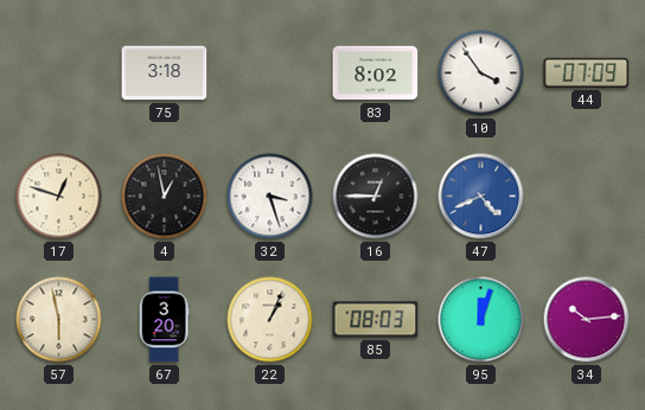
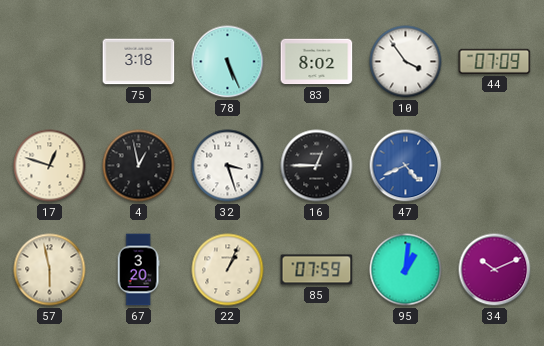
78: none -> 5:26 (228, 62)
85: 08:03 -> 07:59 (317, 270)
95: 12:03 -> 1:01 (406, 270)
34: 10:14 -> 10:11 (495, 270)
